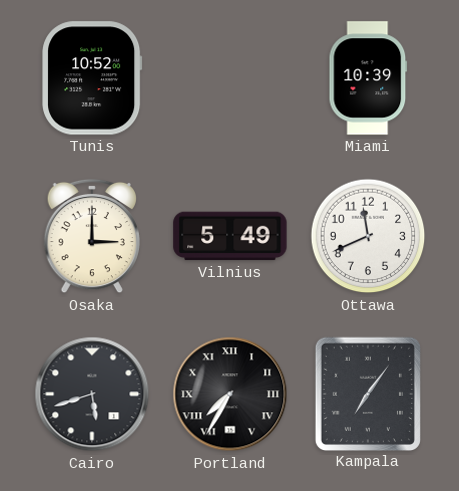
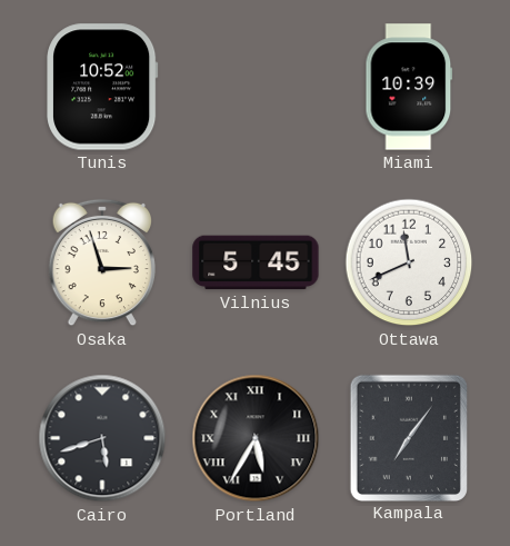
Osaka: 3:00 -> 2:57 (101, 262)
Vilnius: 5:49 -> 5:45 (256, 262)
Portland: 7:35 -> 5:35 (256, 438)
